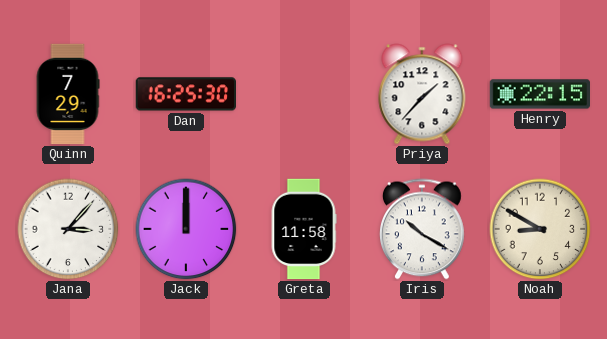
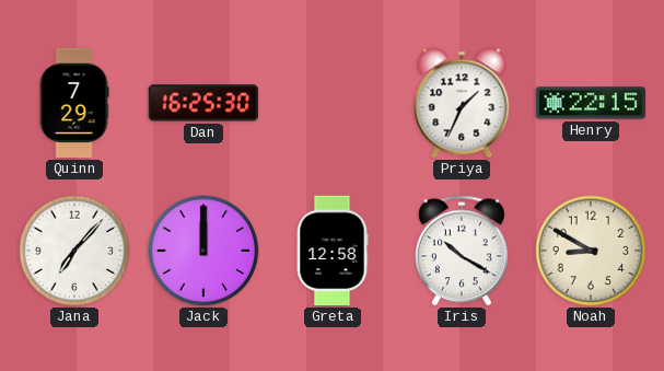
Priya: 1:37 -> 1:34 (462, 103)
Jana: 3:07 -> 7:07 (74, 251)
Greta: 11:58 -> 12:58 (333, 251)
